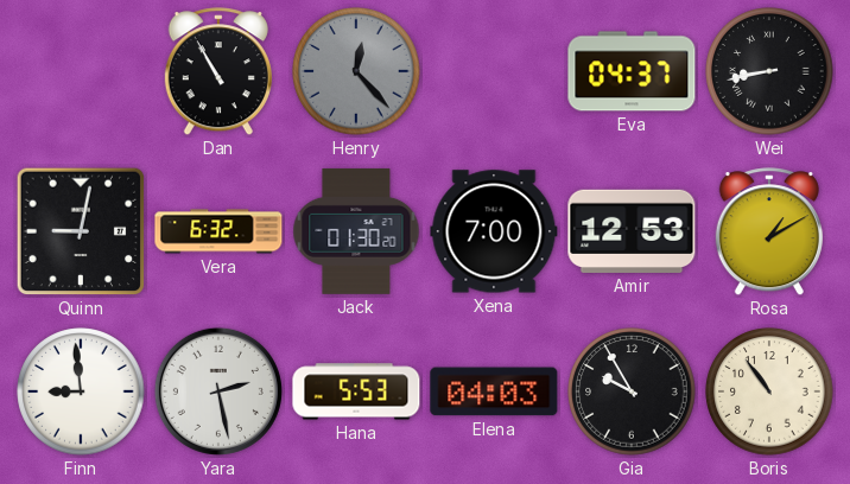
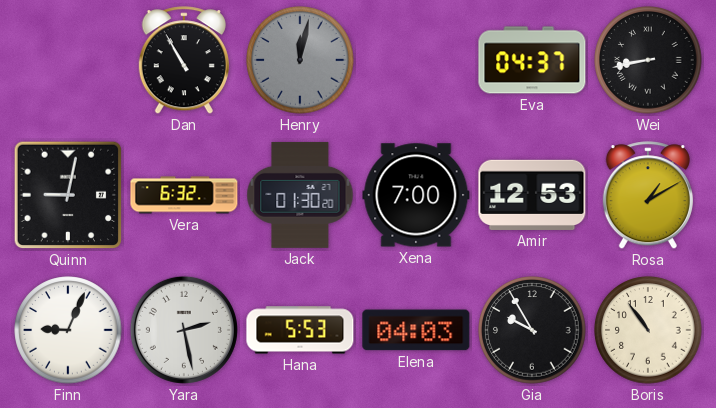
Henry: 12:23 -> 12:02 (300, 60)
Finn: 8:59 -> 9:04 (68, 330)
